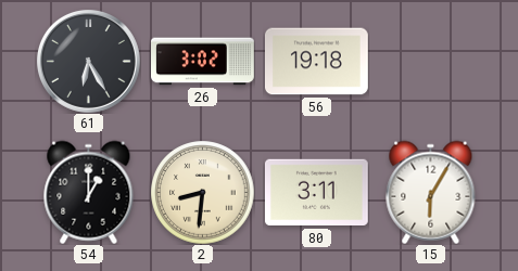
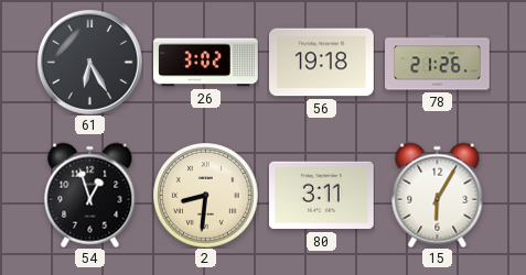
78: none -> 21:26 (438, 63)
54: 1:00 -> 12:57 (90, 195)
